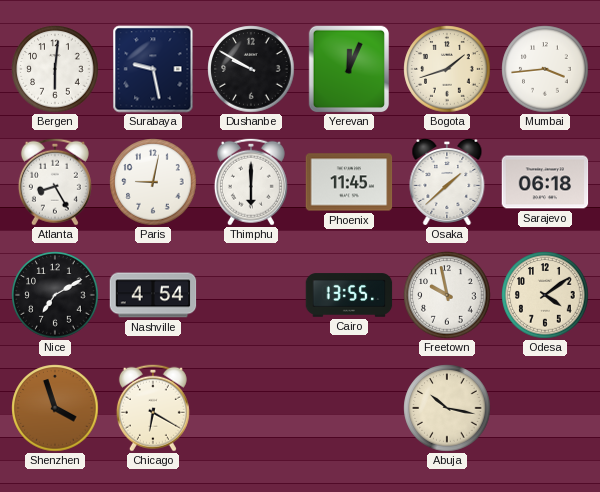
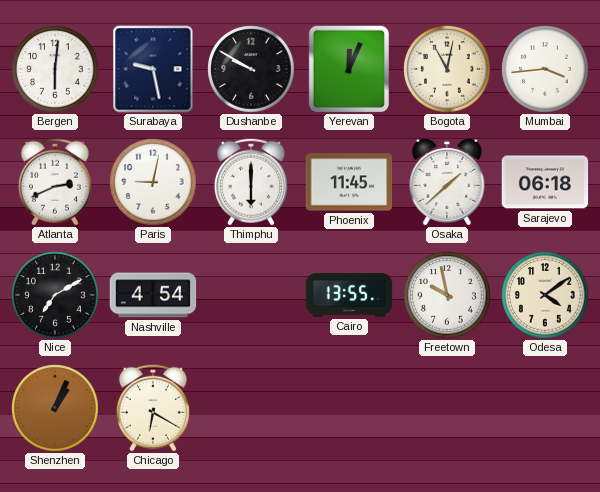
Bogota: 1:42 -> 11:02 (447, 69)
Atlanta: 8:25 -> 2:41 (55, 182)
Shenzhen: 3:57 -> 1:04 (55, 408)
Abuja: 10:17 -> none (447, 408)
